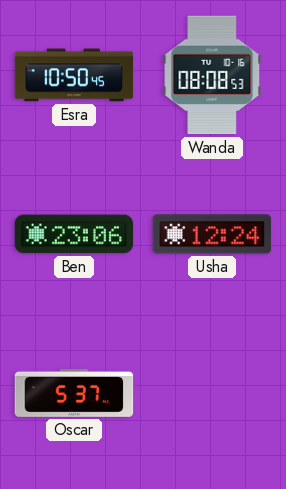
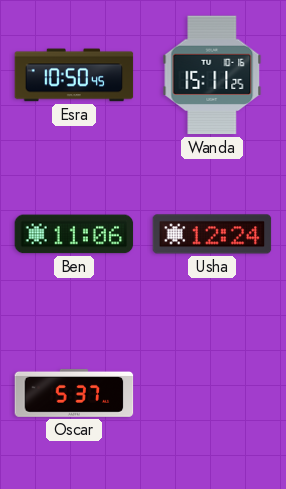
Wanda: 08:08 -> 15:11 (212, 75)
Ben: 23:06 -> 11:06 (74, 234)
